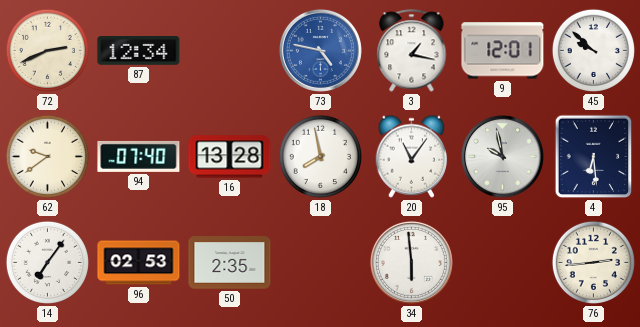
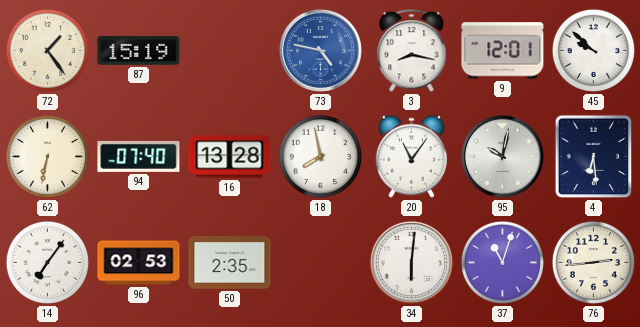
72: 2:41 -> 1:24 (47, 50)
87: 12:34 -> 15:19 (139, 51)
3: 1:17 -> 8:17 (412, 51)
62: 9:39 -> 6:32 (47, 156)
95: 9:58 -> 10:02 (502, 156)
34: 5:59 -> 6:01 (411, 262)
37: none -> 11:03 (502, 262)
